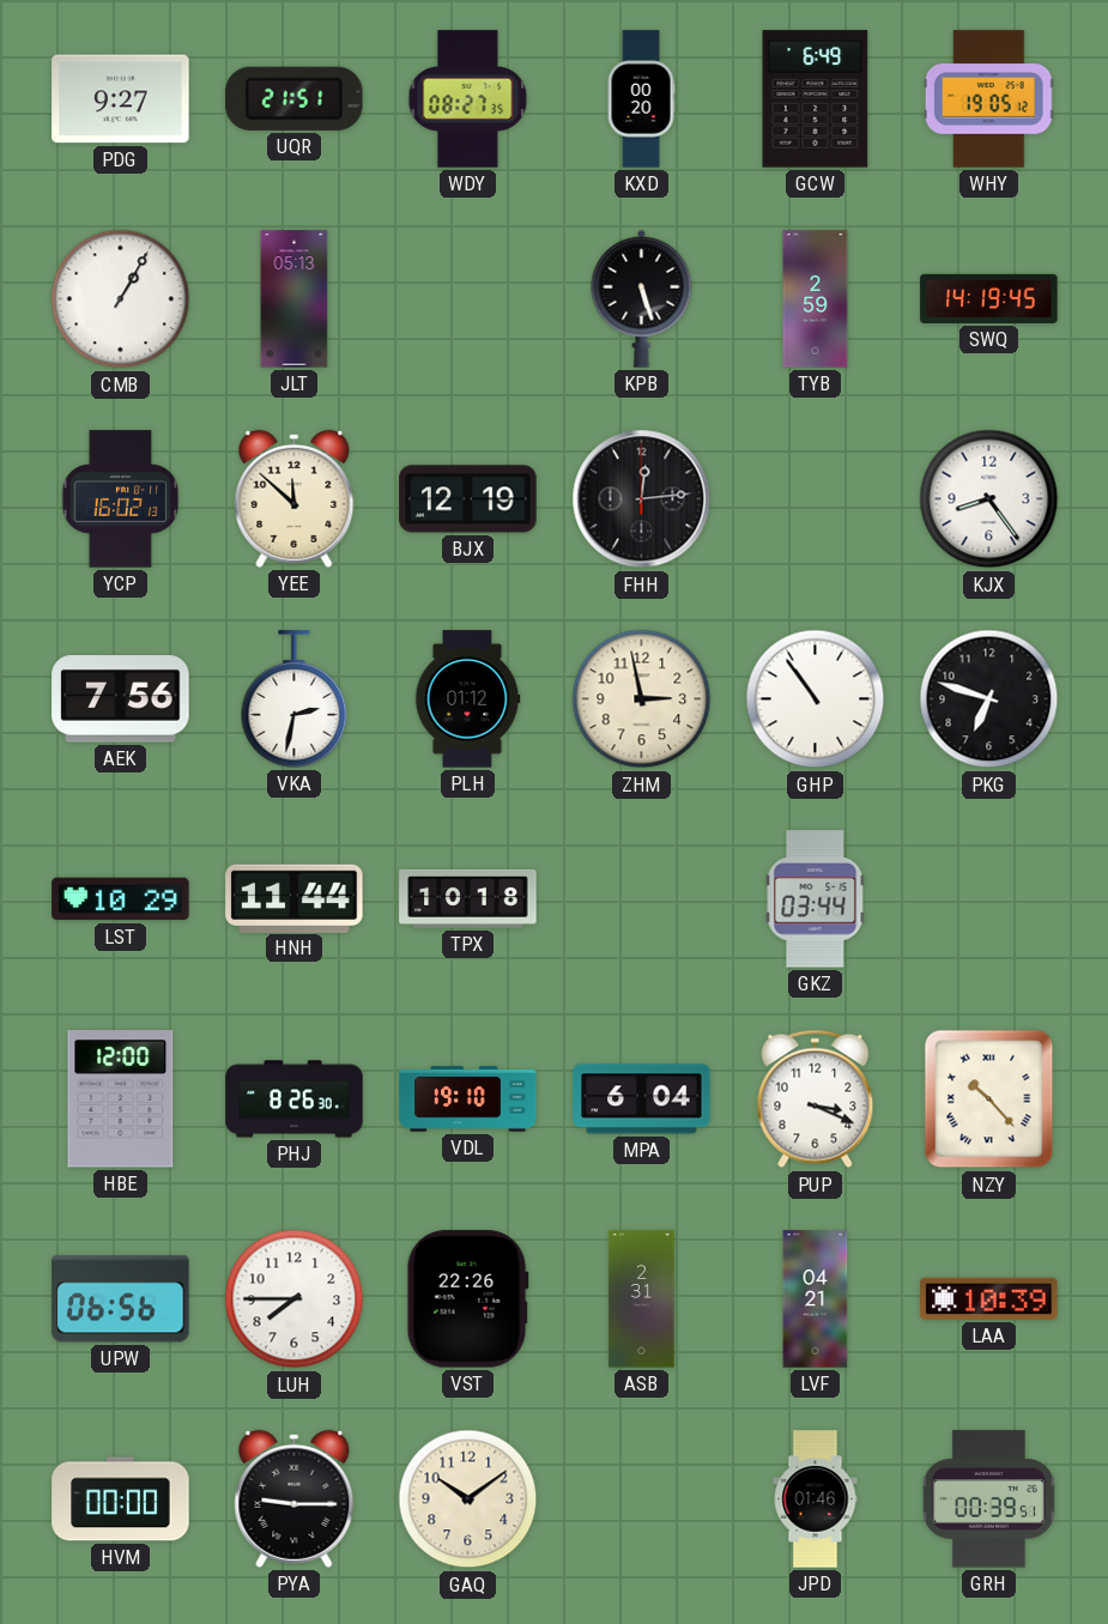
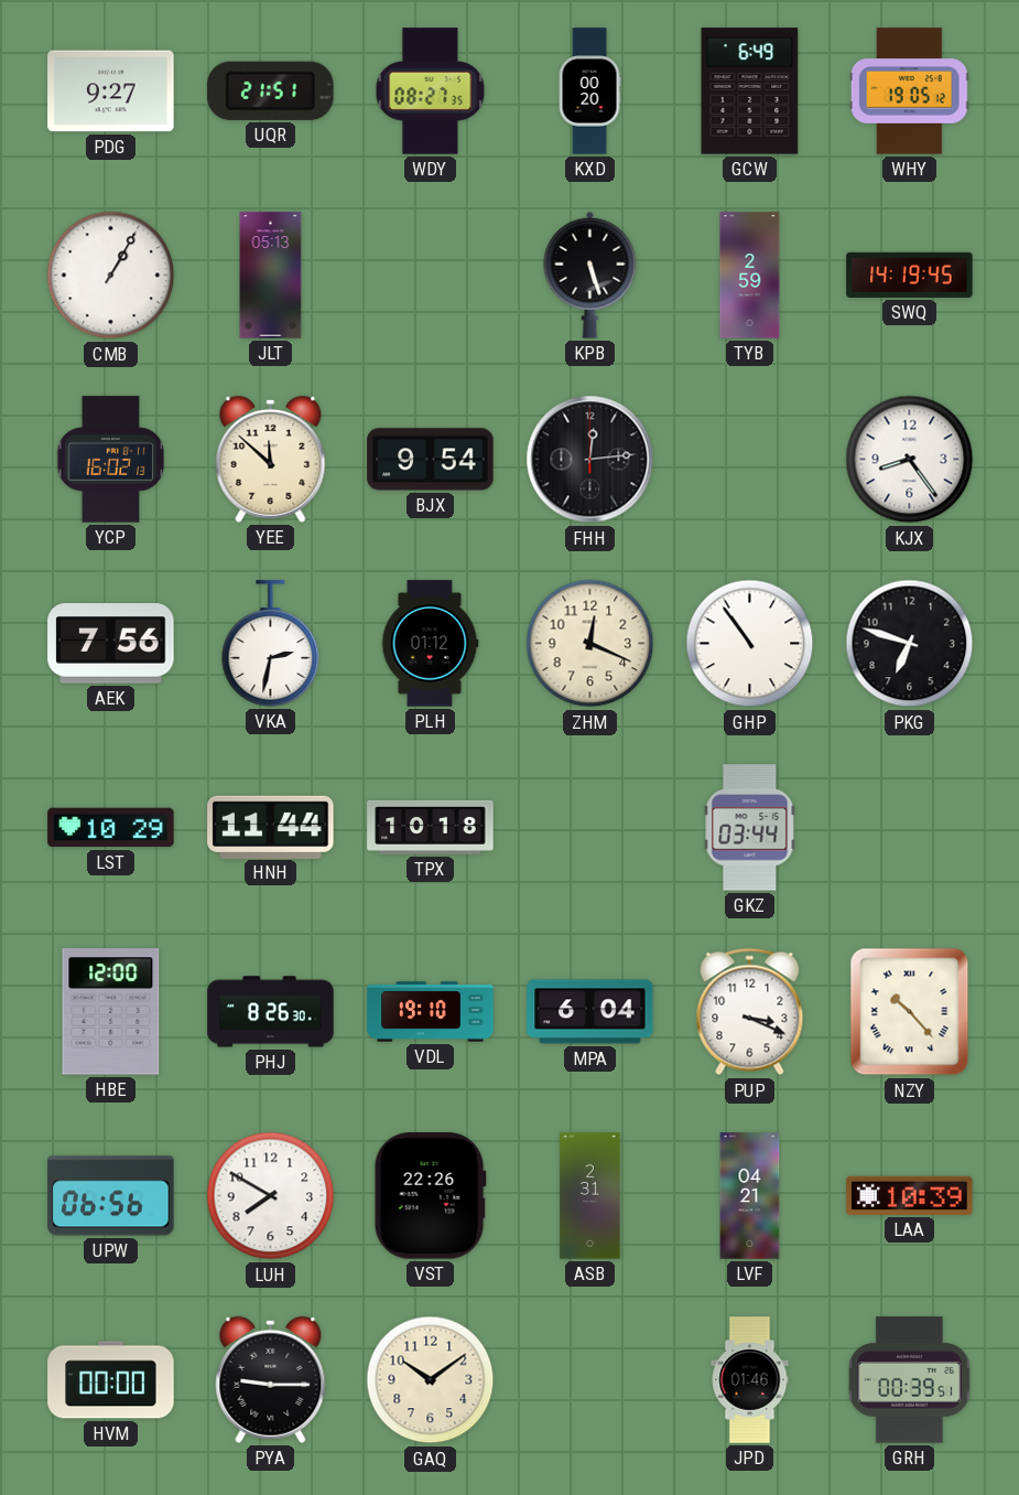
BJX: 12:19 -> 9:54 (431, 460)
ZHM: 2:58 -> 12:19 (590, 644)
LUH: 7:45 -> 7:50 (271, 1196)
